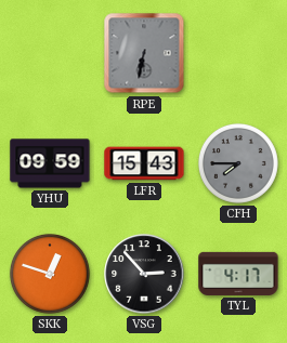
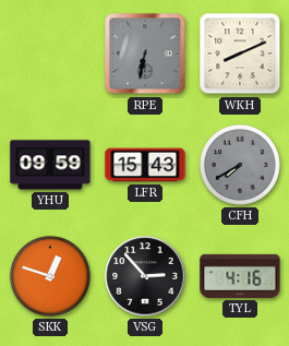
WKH: none -> 8:11 (240, 53)
CFH: 7:45 -> 7:40 (240, 165)
TYL: 4:17 -> 4:16 (240, 276)
